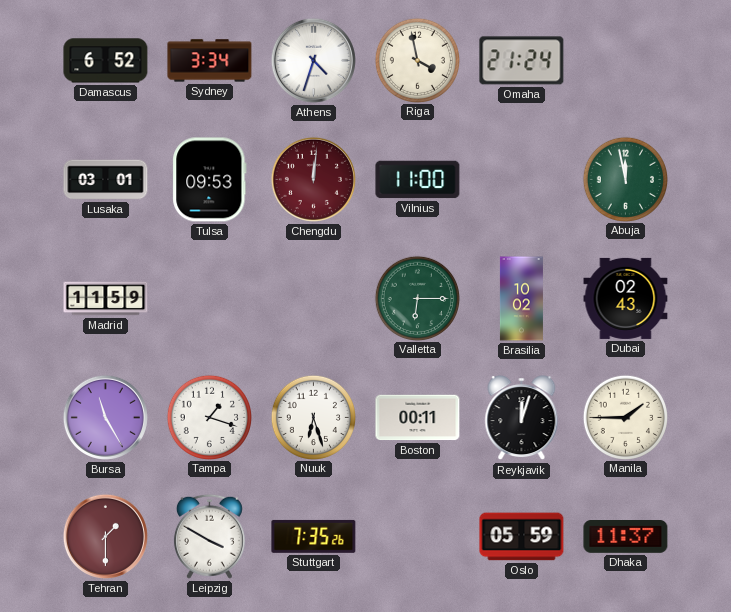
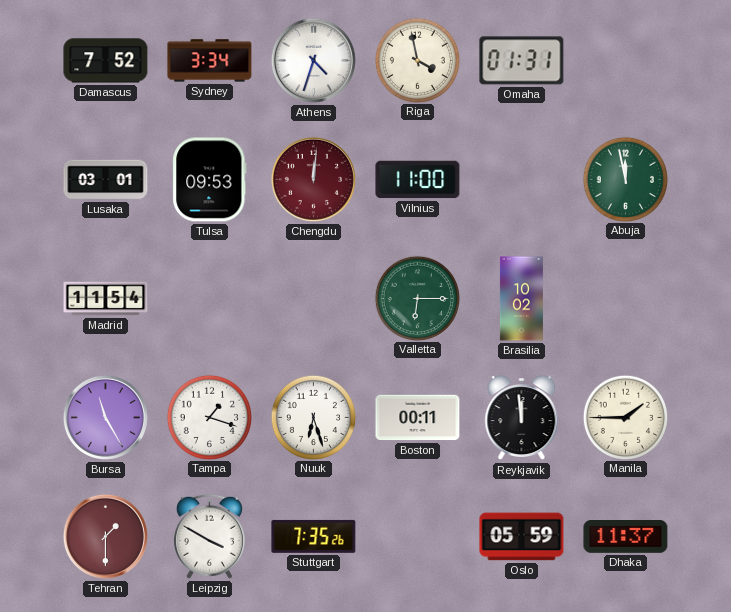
Damascus: 6:52 -> 7:52 (106, 61)
Omaha: 21:24 -> 01:31 (522, 61)
Madrid: 11:59 -> 11:54 (106, 299)
Dubai: 02:43 -> none (626, 298)
Reykjavik: 12:03 -> 11:59 (522, 418)
